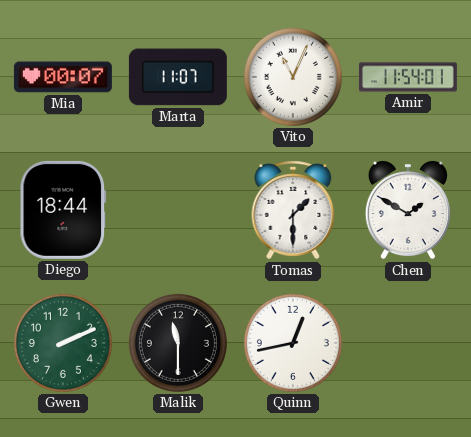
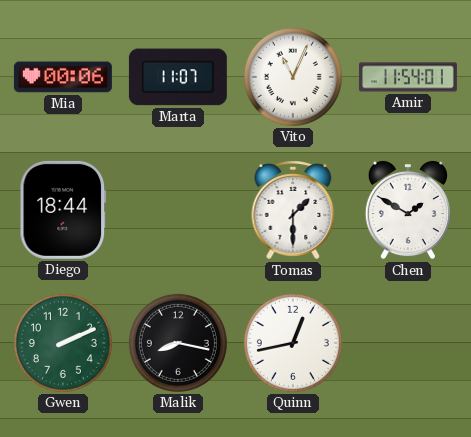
Mia: 00:07 -> 00:06 (63, 77)
Malik: 11:30 -> 8:17 (178, 343)
